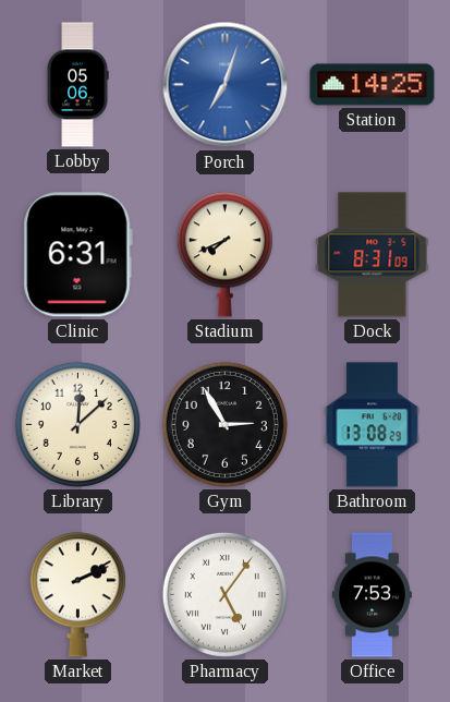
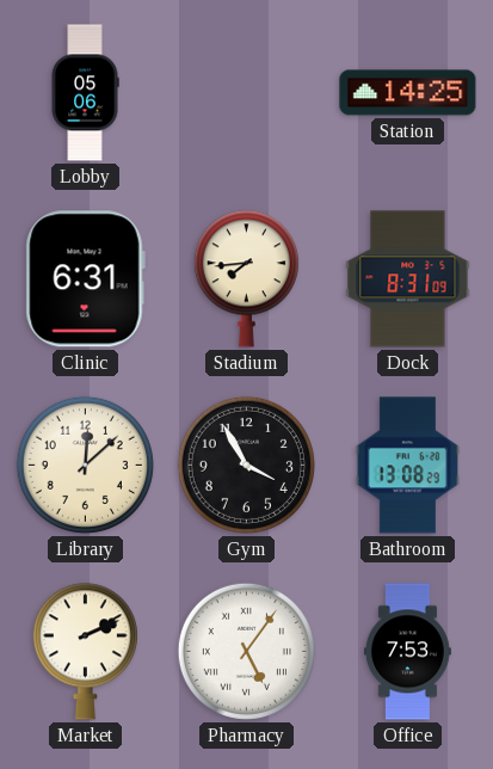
Porch: 7:03 -> none (226, 85)
Stadium: 7:41 -> 7:44 (246, 279)
Gym: 2:55 -> 3:55 (246, 465)
